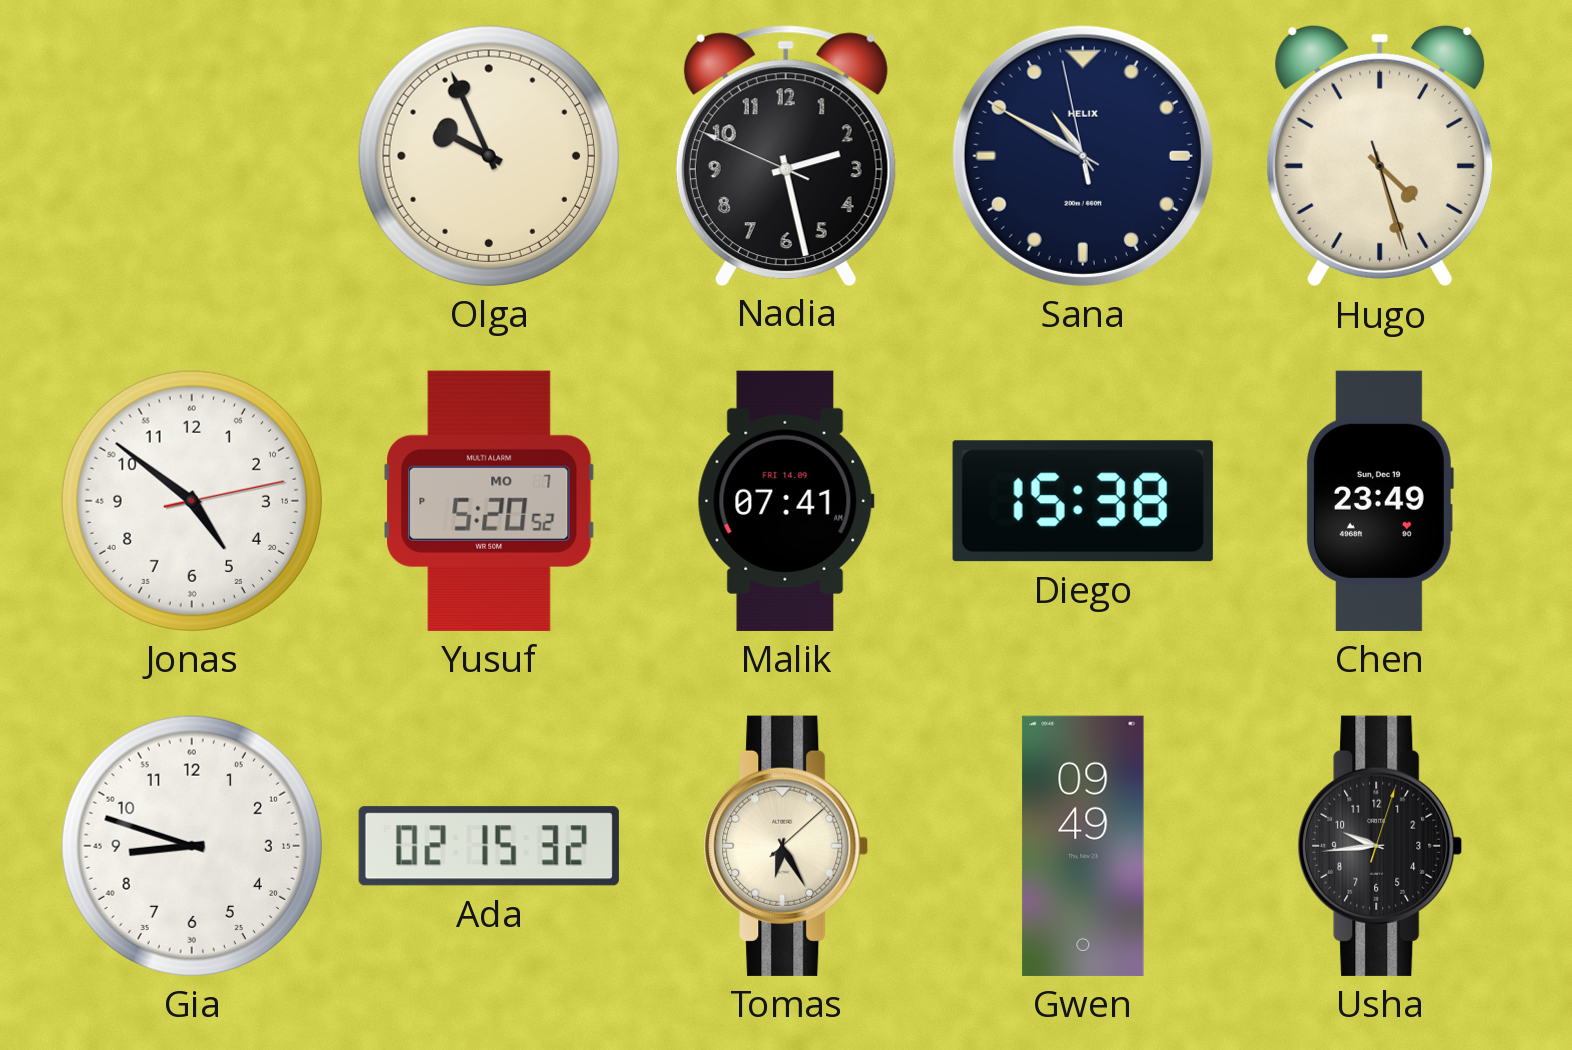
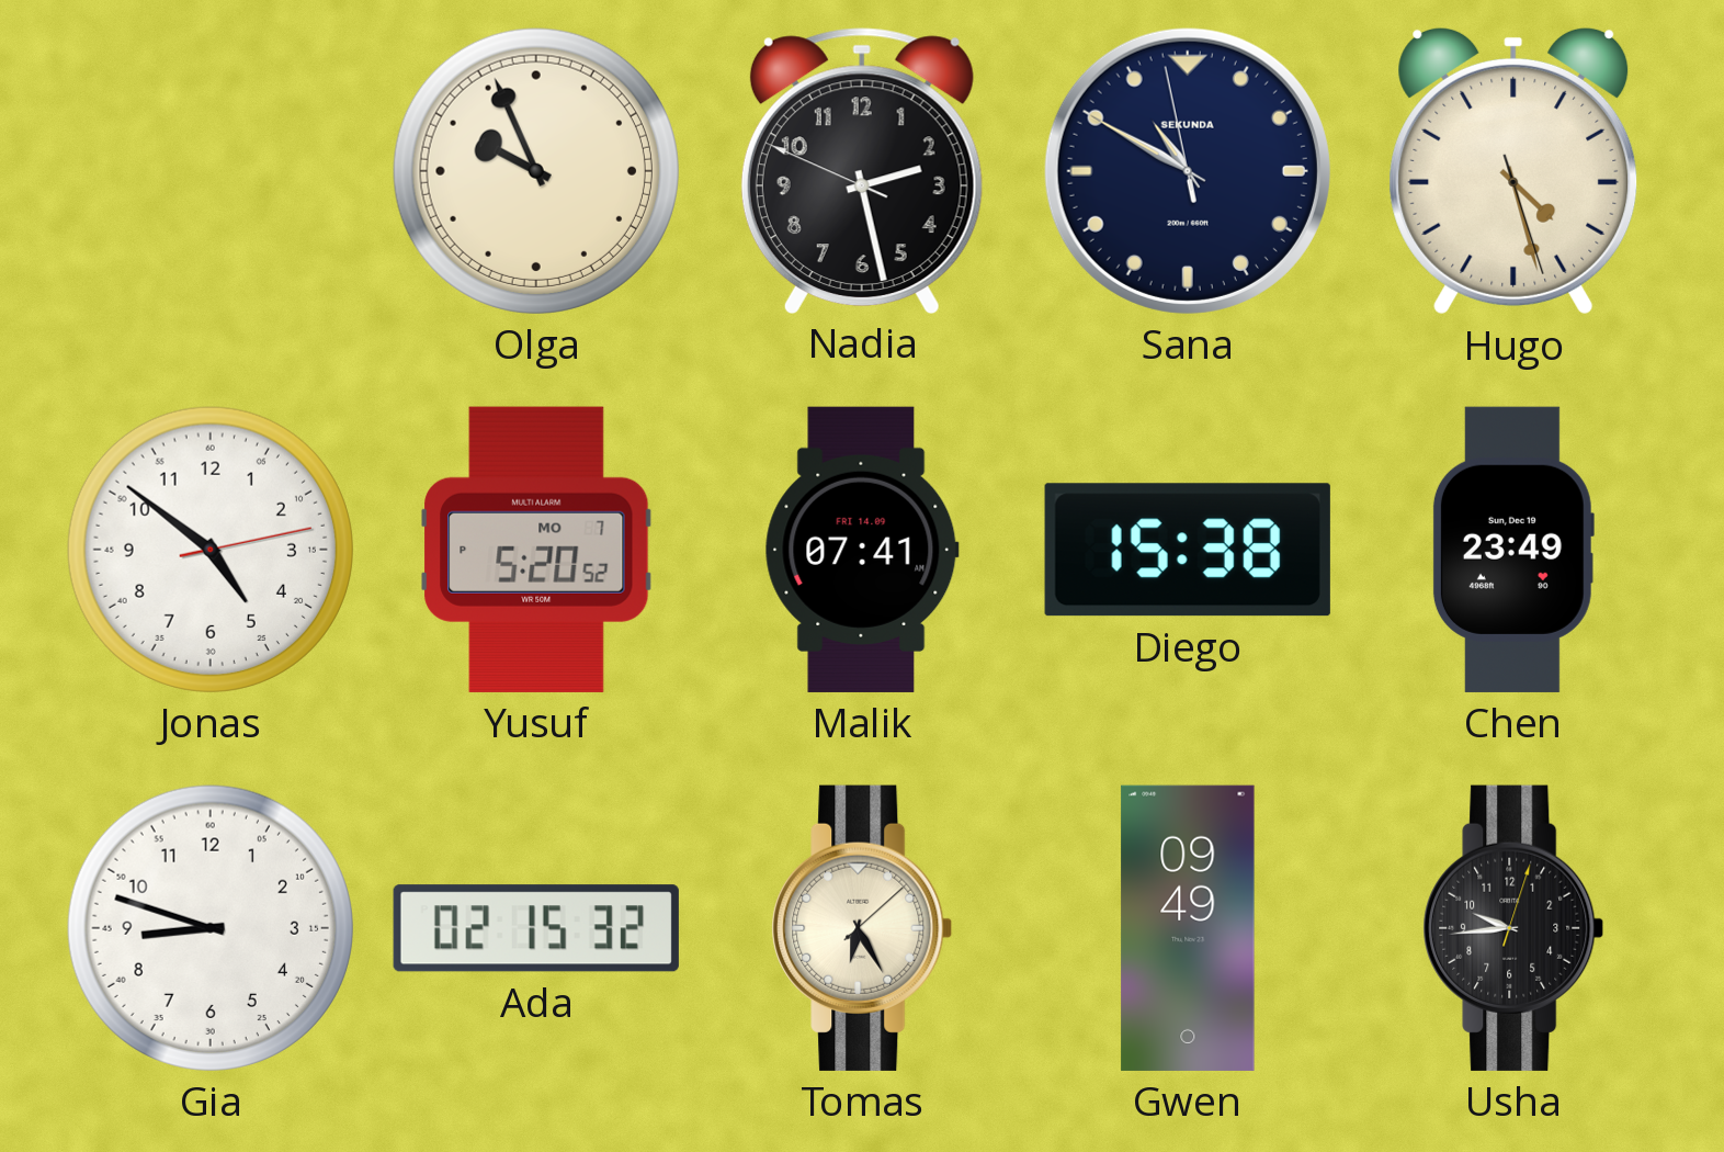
Sana brand: HELIX -> SEKUNDA (1188, 171)
